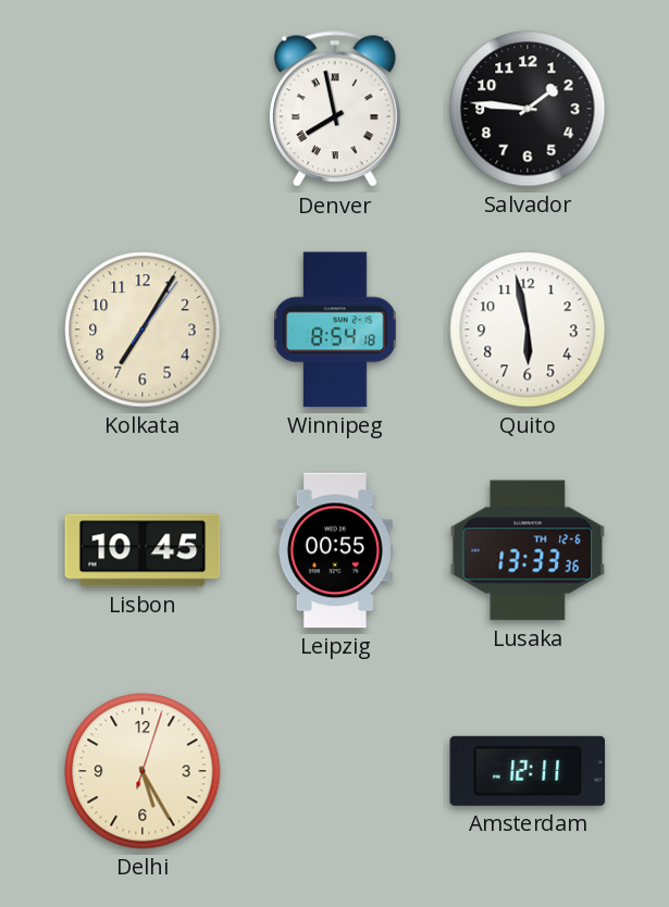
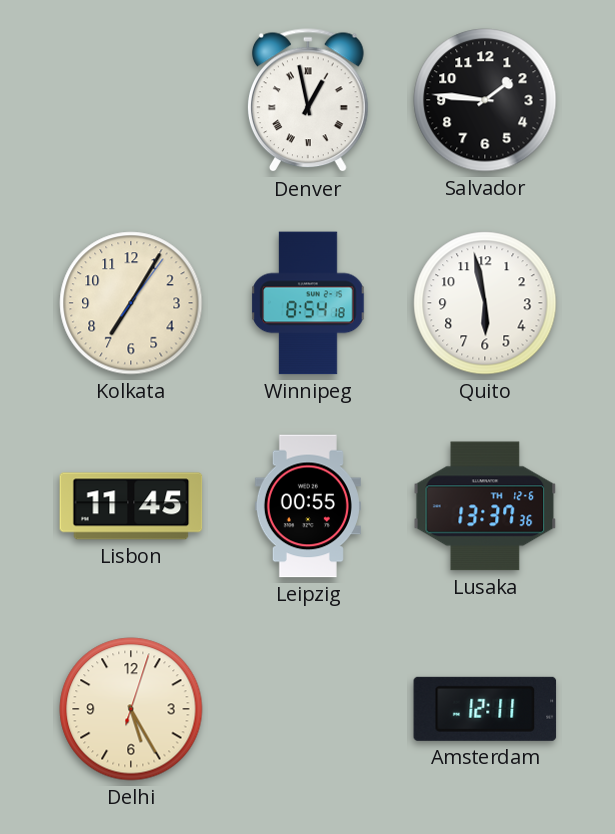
Denver: 7:58 -> 12:58 (309, 101)
Lisbon: 10:45 -> 11:45 (131, 506)
Lusaka: 13:33 -> 13:37 (485, 506)
